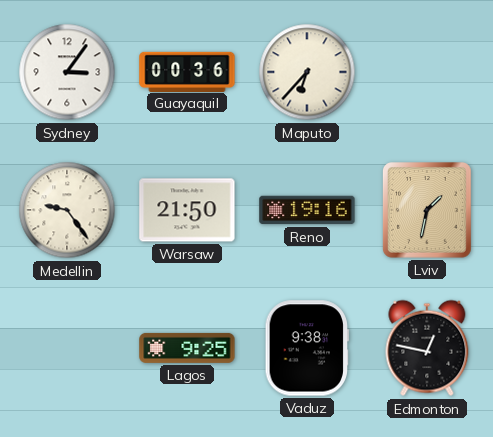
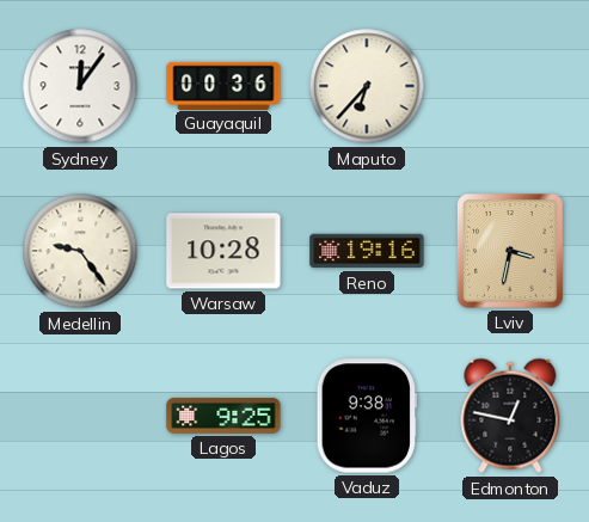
Sydney: 3:06 -> 12:06 (80, 86)
Warsaw: 21:50 -> 10:28 (223, 251)
Lviv: 1:32 -> 3:32 (511, 252)
